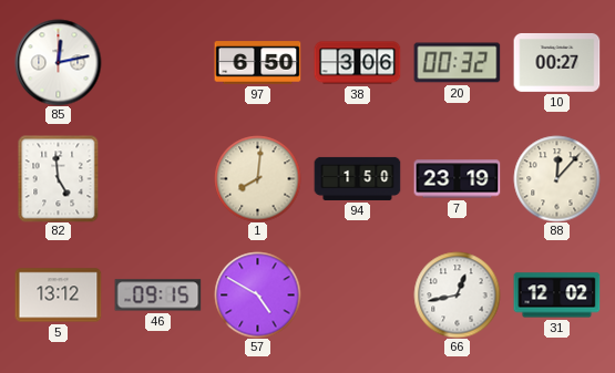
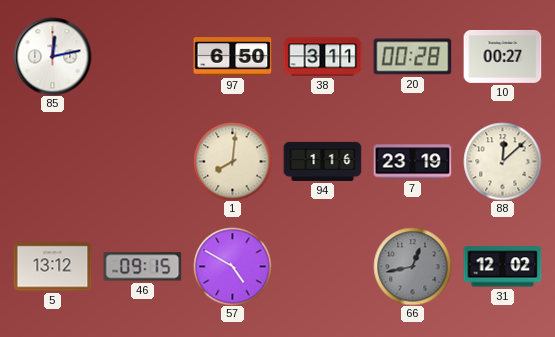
38: 3:06 -> 3:11 (322, 57)
20: 00:32 -> 00:28 (412, 57)
82: 4:59 -> none (59, 178)
94: 1:50 -> 1:16 (322, 161)
88: 12:07 -> 12:08 (502, 161)
66 dial: white -> grey (412, 266)
